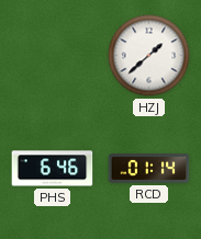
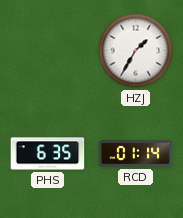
HZJ: 1:38 -> 1:35 (136, 51)
PHS: 6:46 -> 6:35 (48, 154)
